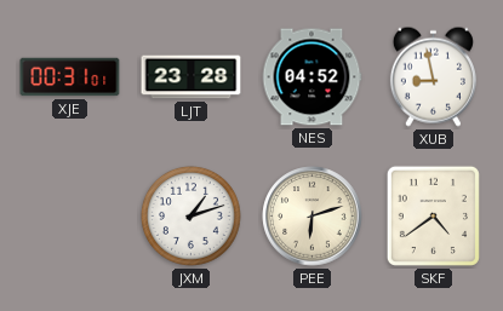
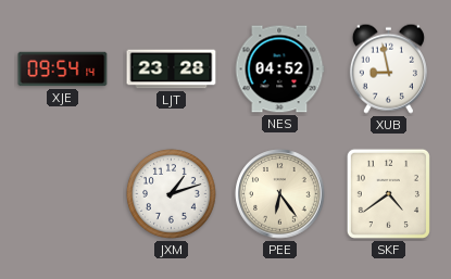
XJE: 00:31 -> 09:54 (63, 69)
PEE: 6:12 -> 6:24 (280, 194)
